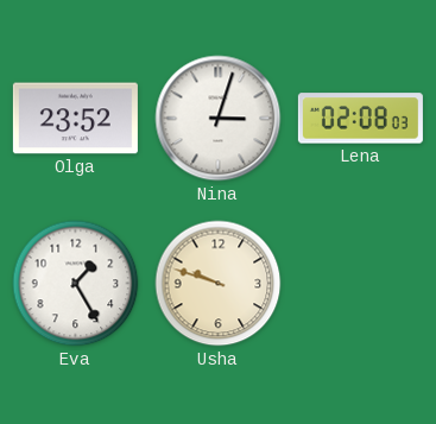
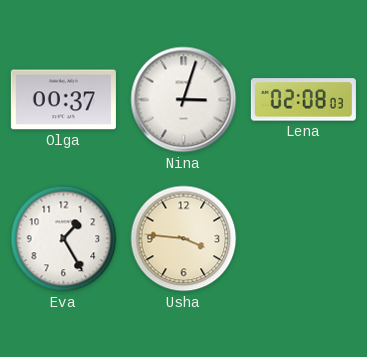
Olga: 23:52 -> 00:37 (63, 100)
Usha: 9:48 -> 3:46 (184, 239)
